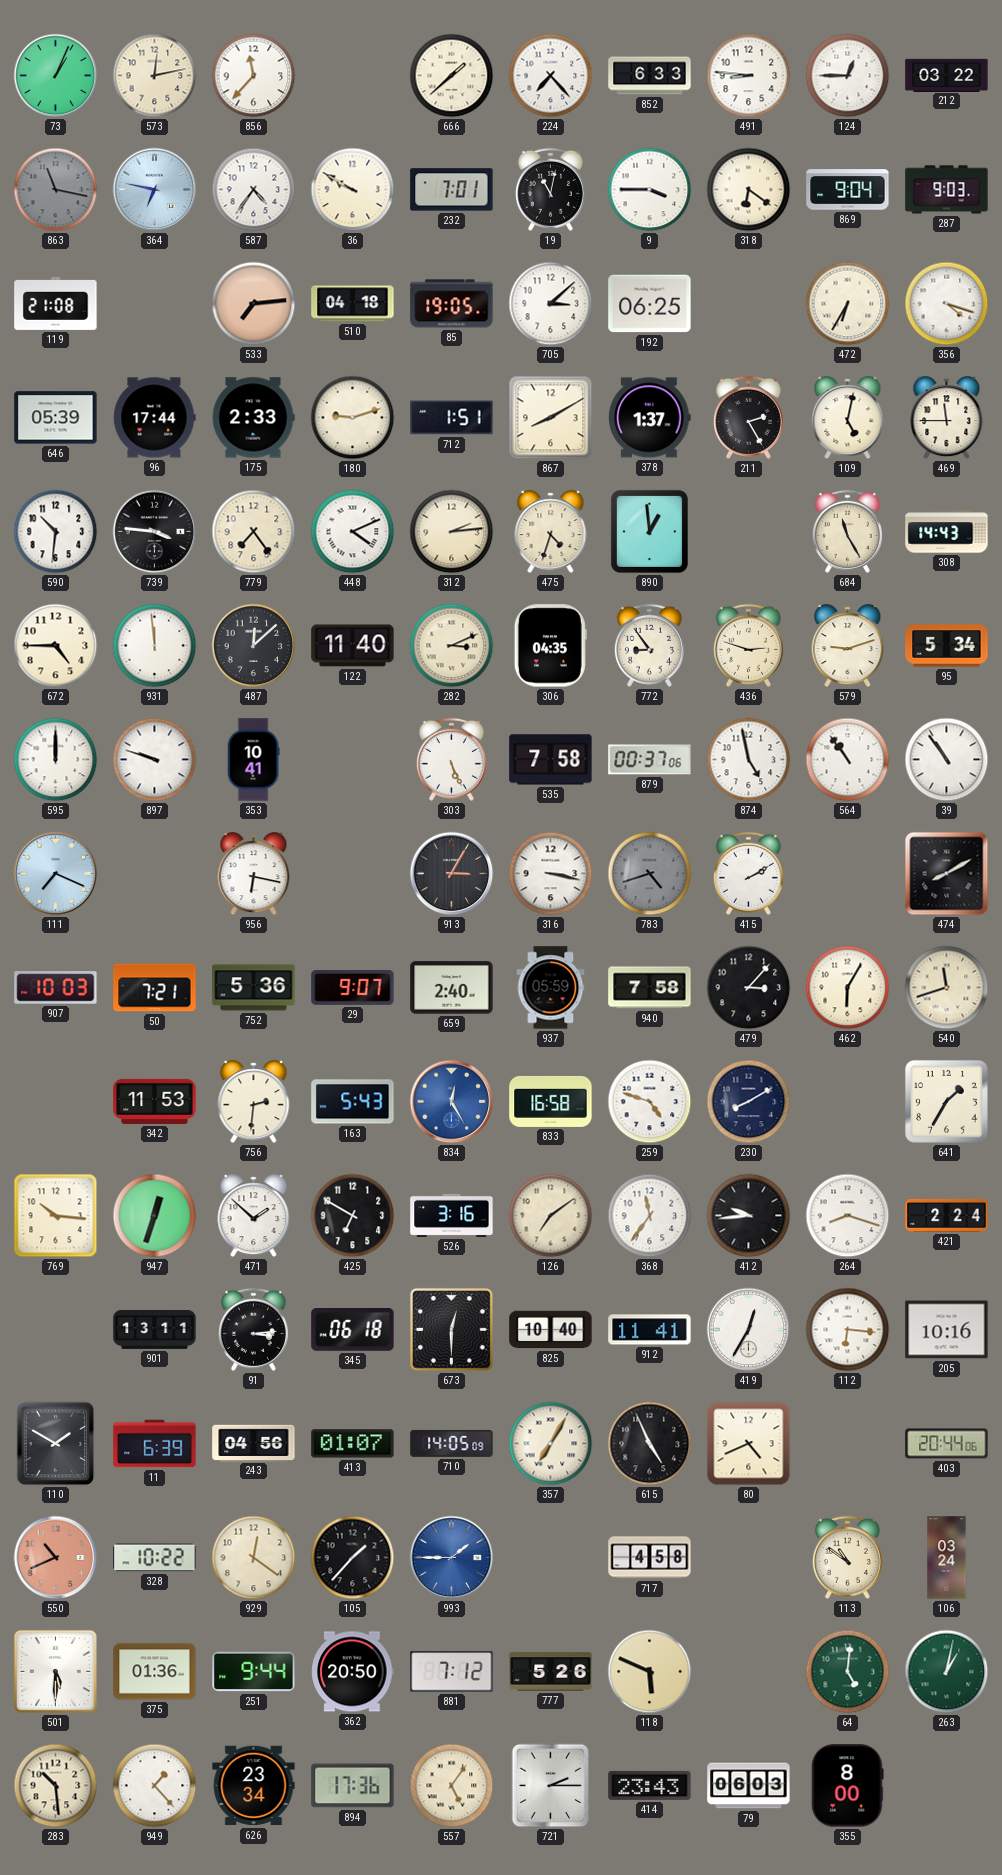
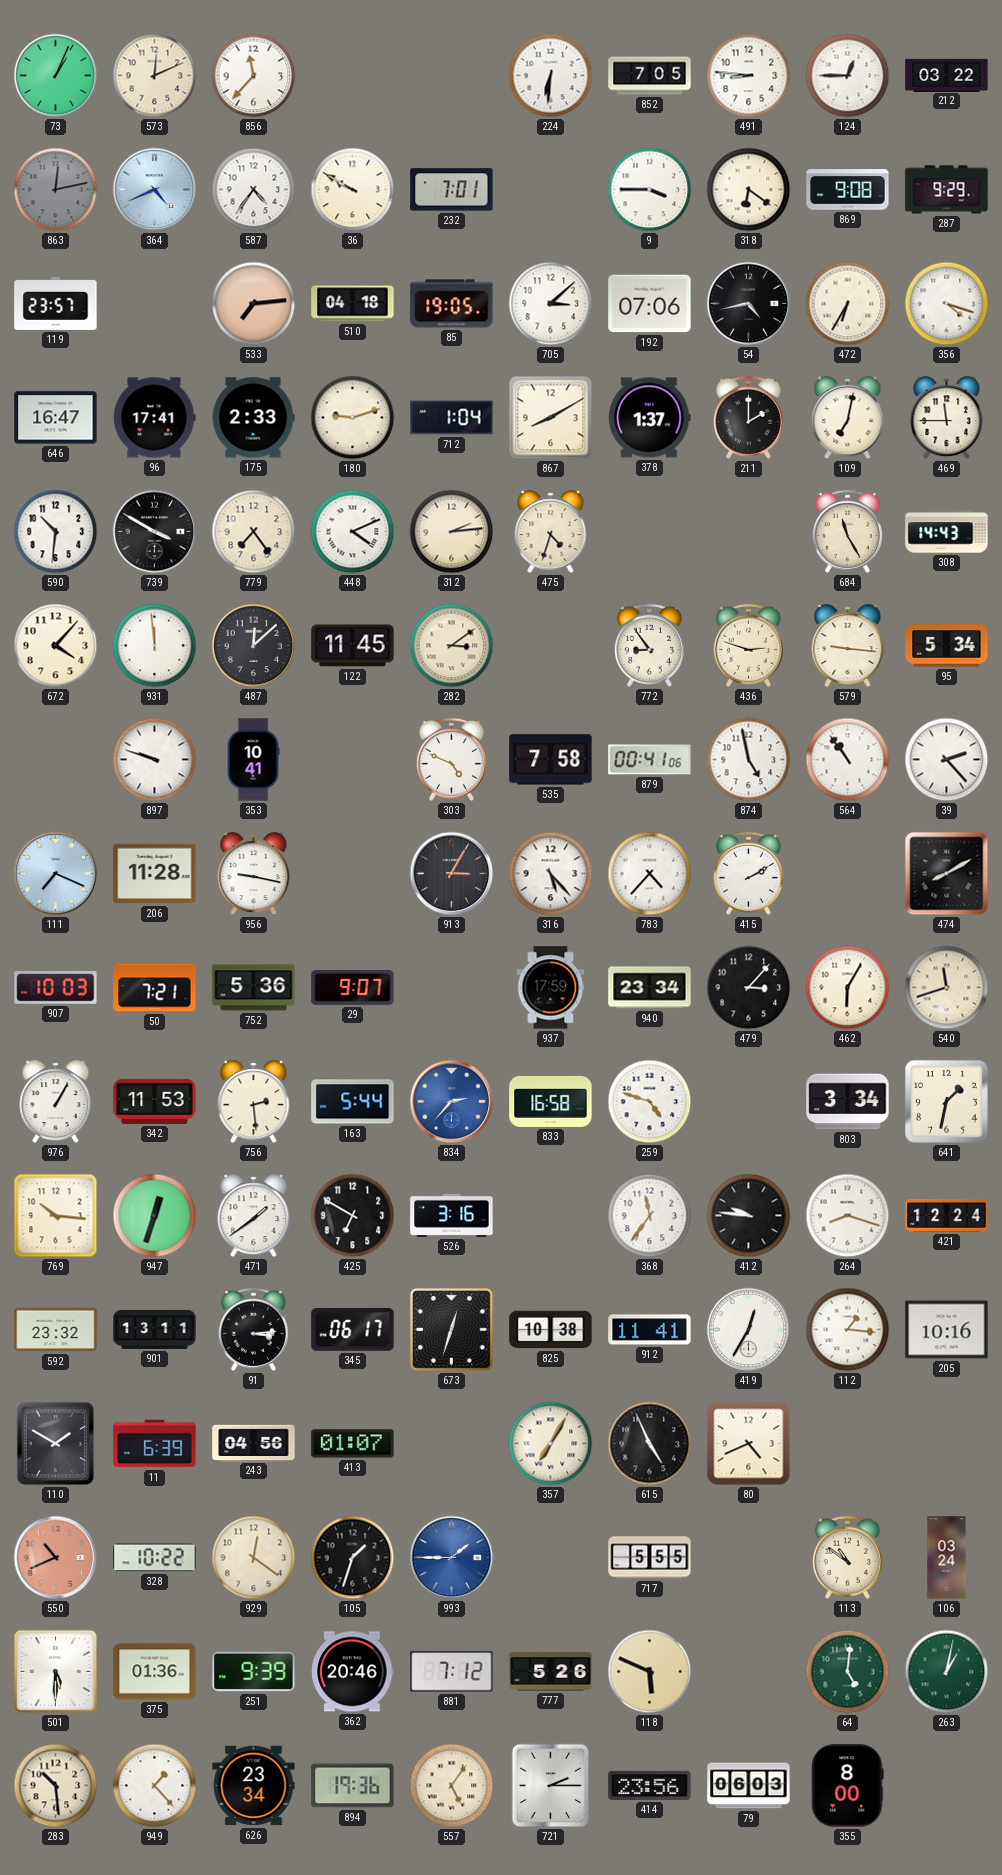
573: 12:13 -> 12:11 (155, 76)
666: 1:38 -> none (452, 76)
224: 7:23 -> 6:31 (551, 76)
852: 6:33 -> 7:05 (650, 76)
863: 11:17 -> 12:13 (56, 190)
364: 6:47 -> 4:41 (155, 190)
19: 11:02 -> none (550, 189)
869: 9:04 -> 9:08 (848, 190)
287: 9:03 -> 9:29 (947, 190)
119: 21:08 -> 23:57 (56, 303)
192: 06:25 -> 07:06 (650, 304)
54: none -> 4:43 (749, 304)
646: 05:39 -> 16:47 (56, 418)
96: 17:44 -> 17:41 (155, 418)
712: 1:51 -> 1:04 (452, 418)
211: 2:25 -> 2:00 (748, 417)
109: 5:02 -> 7:02 (848, 418)
739: 3:46 -> 3:50 (155, 532)
890: 12:59 -> none (649, 531)
672: 4:45 -> 4:07 (56, 646)
122: 11:40 -> 11:45 (353, 646)
282: 3:11 -> 3:09 (452, 646)
306: 04:35 -> none (550, 646)
579: 9:12 -> 9:16 (848, 646)
595: 12:00 -> none (56, 760)
303: 5:26 -> 4:49 (451, 759)
879: 00:37 -> 00:41 (650, 760)
39: 10:54 -> 2:23 (947, 760)
206: none -> 11:28 (155, 874)
956: 6:17 -> 9:17 (254, 874)
316: 3:17 -> 5:23 (551, 874)
783: 4:42 -> 4:37 (650, 874)
783 dial: grey -> white (650, 874)
659: 2:40 -> none (452, 988)
937: 05:59 -> 17:59 (551, 988)
940: 7:58 -> 23:34 (650, 988)
976: none -> 1:05 (56, 1102)
756: 2:31 -> 2:29 (254, 1102)
163: 5:43 -> 5:44 (353, 1102)
834: 12:25 -> 2:37 (452, 1102)
230: 8:10 -> none (749, 1102)
803: none -> 3:34 (848, 1102)
641: 1:35 -> 1:32 (946, 1101)
471: 1:52 -> 1:39 (254, 1216)
126: 7:09 -> none (551, 1216)
412: 9:44 -> 9:46 (749, 1216)
421: 2:24 -> 12:24 (947, 1215)
592: none -> 23:32 (56, 1330)
345: 06:18 -> 06:17 (353, 1330)
673: 12:30 -> 12:33 (451, 1329)
825: 10:40 -> 10:38 (551, 1330)
112: 6:16 -> 1:16 (848, 1330)
710: 14:05 -> none (452, 1443)
403: 20:44 -> none (947, 1444)
105: 1:37 -> 1:33 (353, 1558)
717: 4:58 -> 5:55 (650, 1558)
251: 9:44 -> 9:39 (254, 1672)
362: 20:50 -> 20:46 (353, 1672)
894: 17:36 -> 19:36 (353, 1786)
414: 23:43 -> 23:56 (650, 1785)
